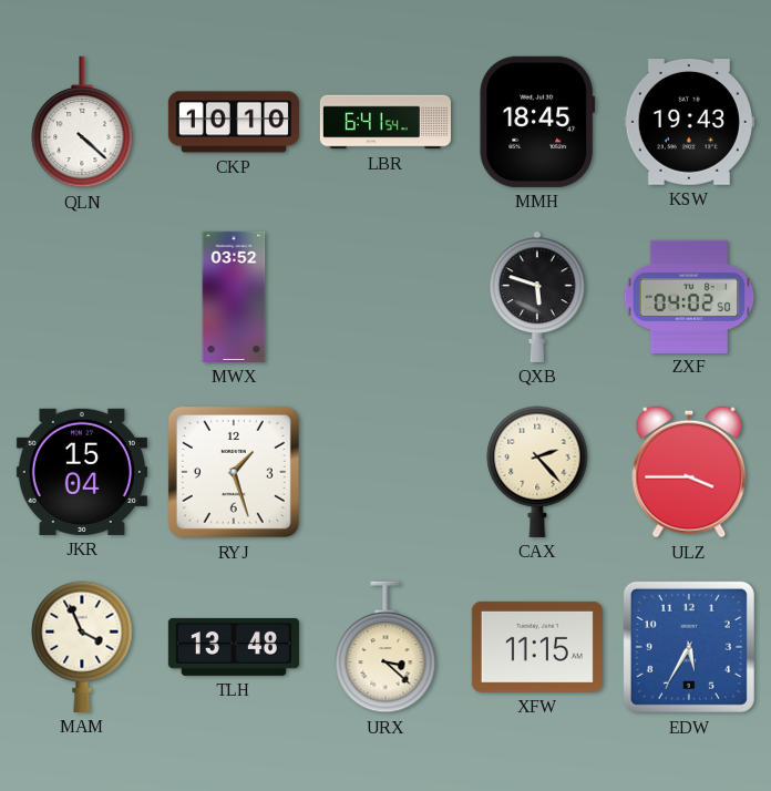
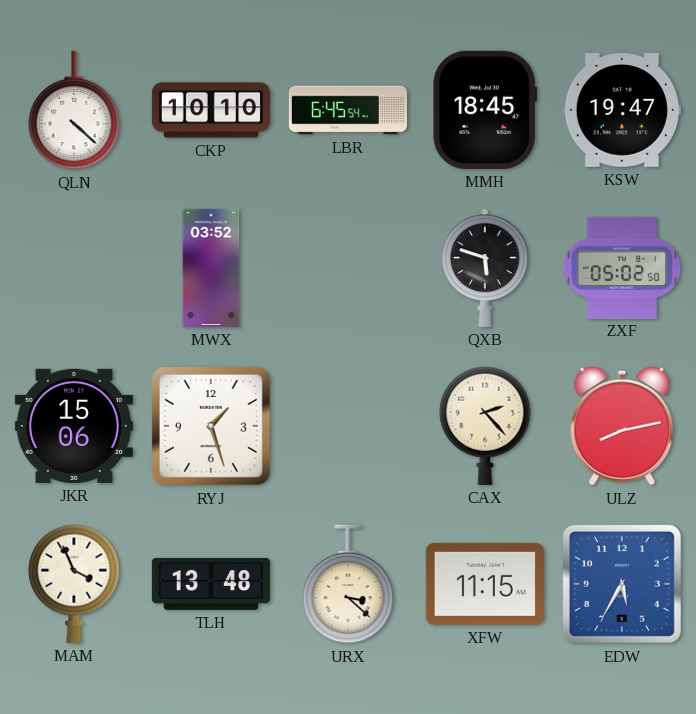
LBR: 6:41 -> 6:45 (348, 110)
KSW: 19:43 -> 19:47 (622, 111)
ZXF: 04:02 -> 05:02 (622, 267)
JKR: 15:04 -> 15:06 (74, 426)
ULZ: 3:45 -> 8:13 (622, 426)
